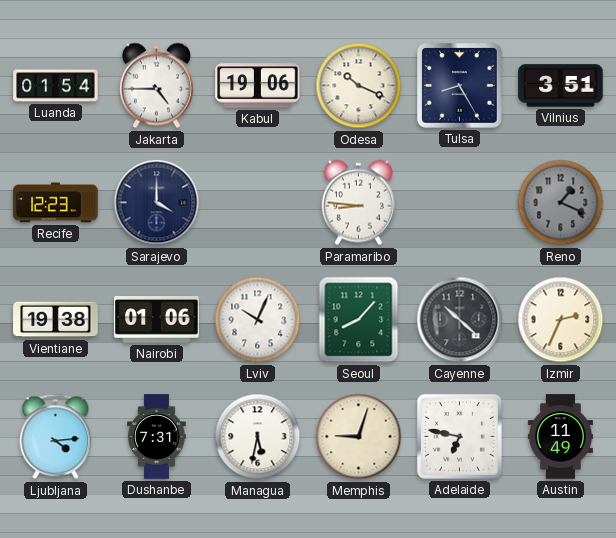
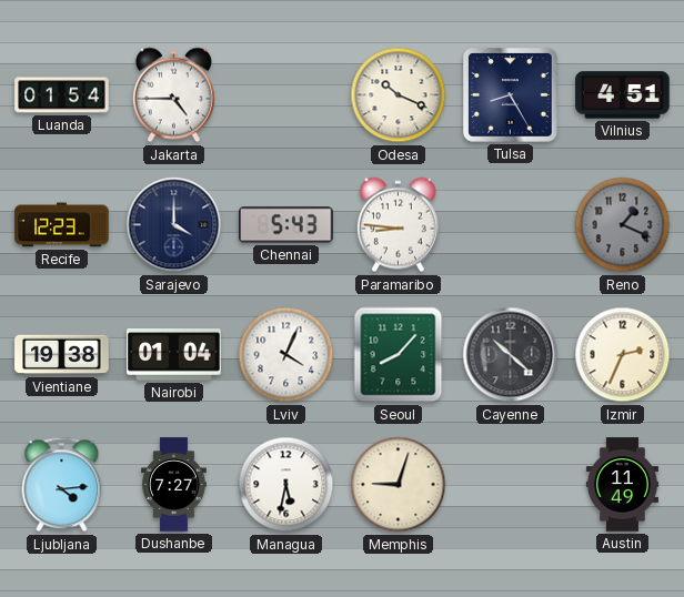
Kabul: 19:06 -> none (258, 86)
Vilnius: 3:51 -> 4:51 (623, 95)
Chennai: none -> 5:43 (286, 225)
Nairobi: 01:06 -> 01:04 (174, 355)
Lviv: 10:04 -> 4:04 (286, 355)
Dushanbe: 7:31 -> 7:27 (174, 485)
Adelaide: 6:47 -> none (459, 436)
